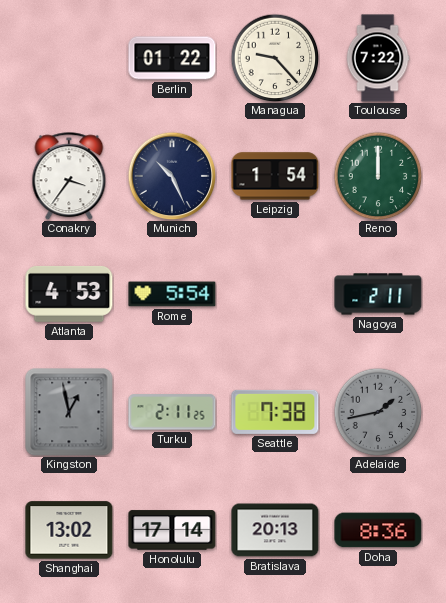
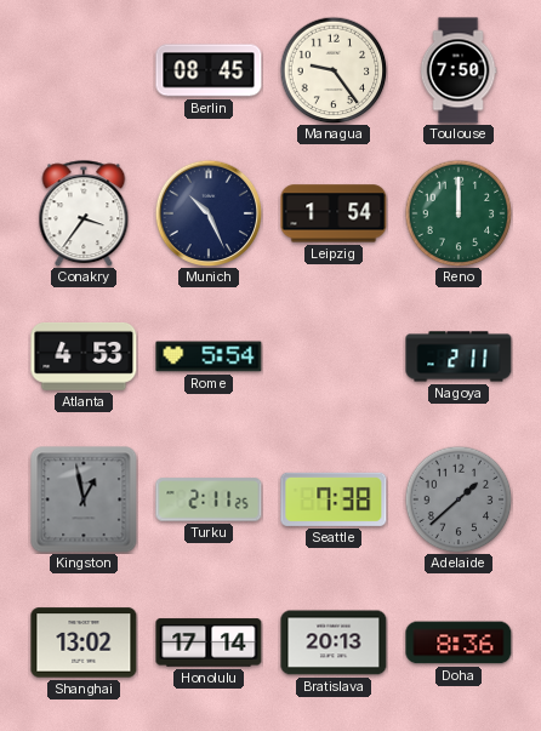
Berlin: 01:22 -> 08:45 (209, 70)
Managua: 9:23 -> 9:24 (334, 70)
Toulouse: 7:22 -> 7:50 (459, 70)
Adelaide: 1:43 -> 1:38 (459, 499)
